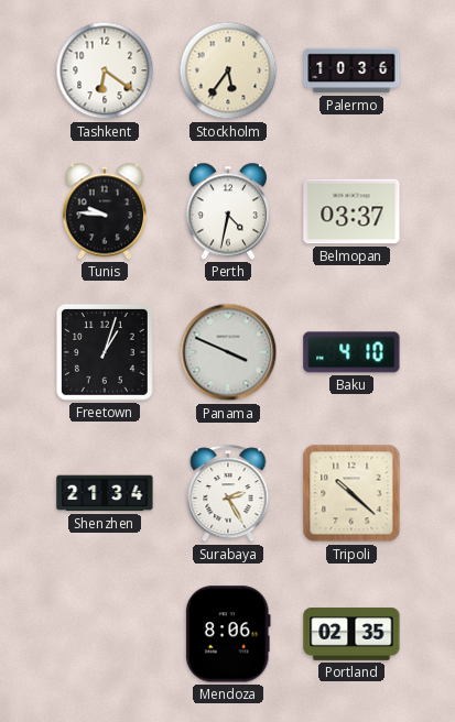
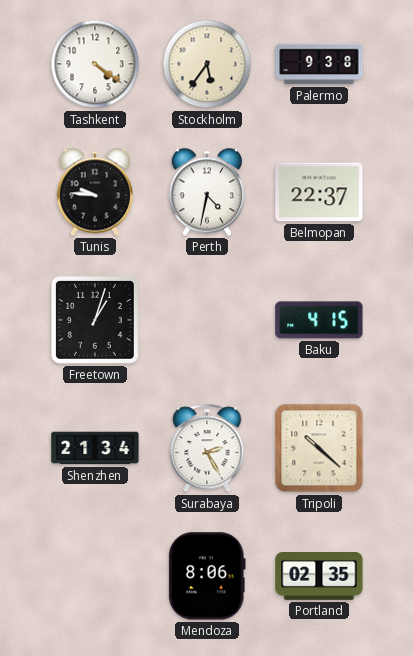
Tashkent: 6:21 -> 4:21 (95, 64)
Palermo: 10:36 -> 9:38 (319, 64)
Belmopan: 03:37 -> 22:37 (319, 192)
Panama: 3:49 -> none (228, 352)
Baku: 4:10 -> 4:15 (319, 320)
